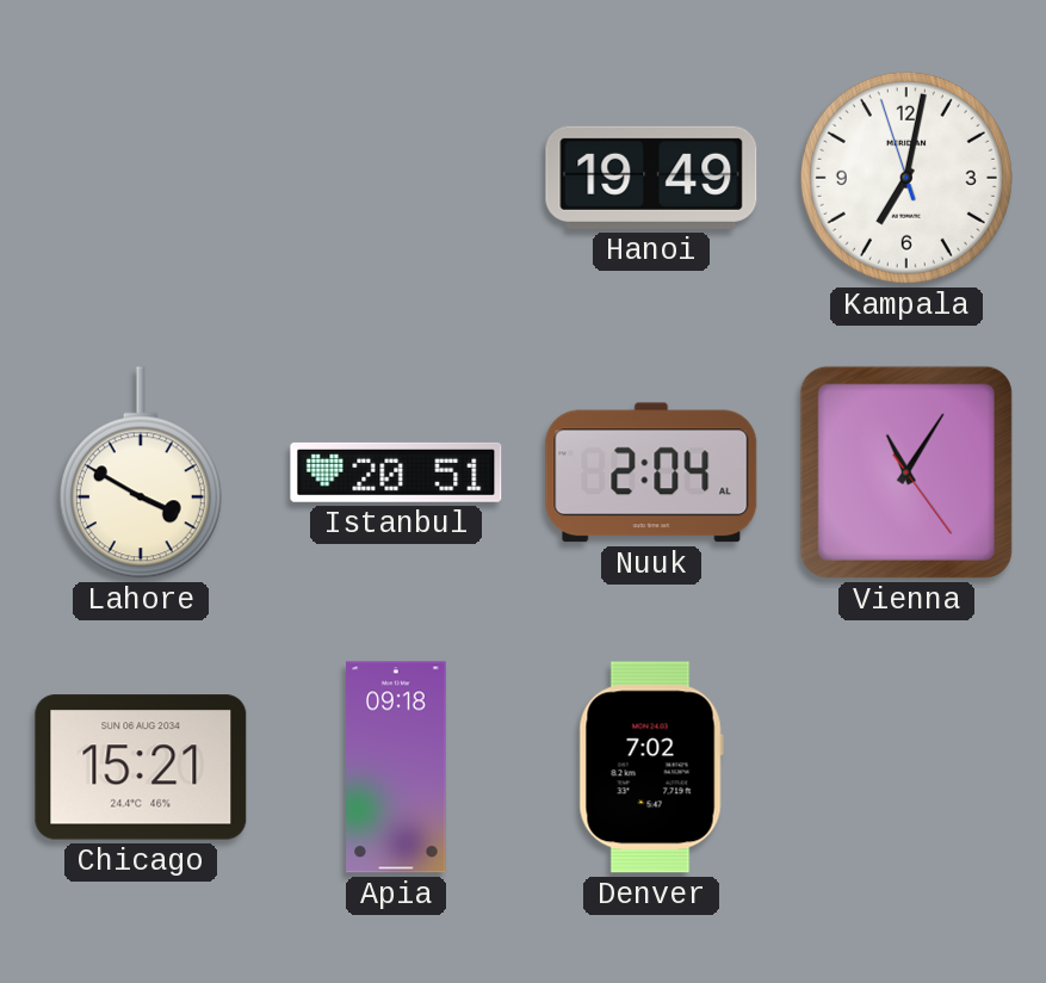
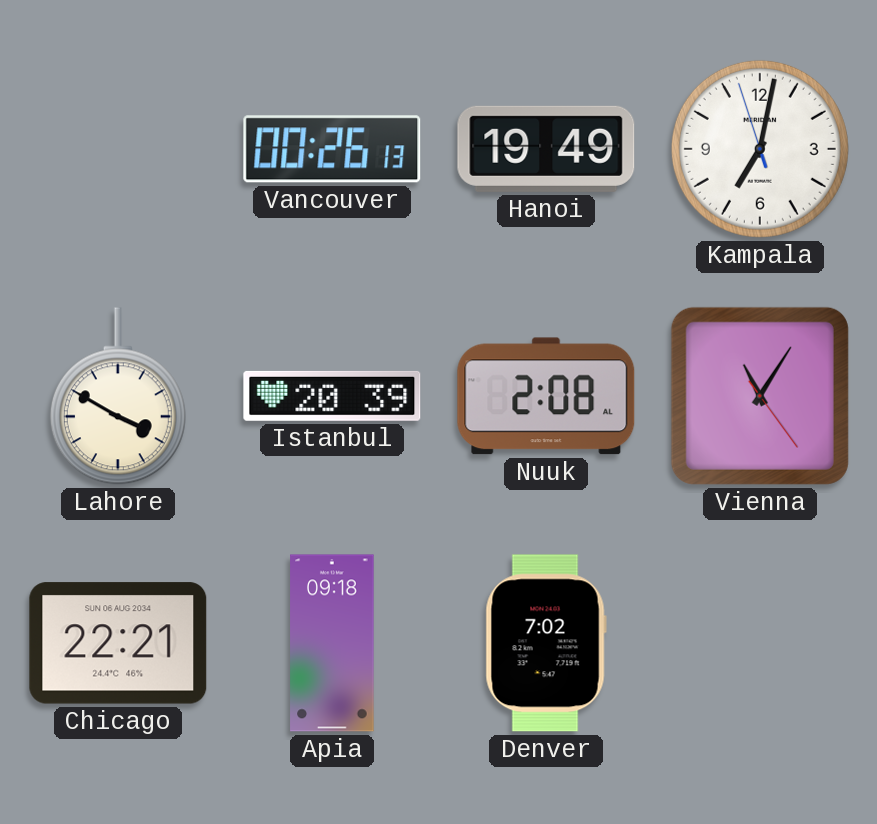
Vancouver: none -> 00:26 (332, 149)
Istanbul: 20:51 -> 20:39 (332, 396)
Nuuk: 2:04 -> 2:08 (546, 396)
Chicago: 15:21 -> 22:21 (118, 643)
